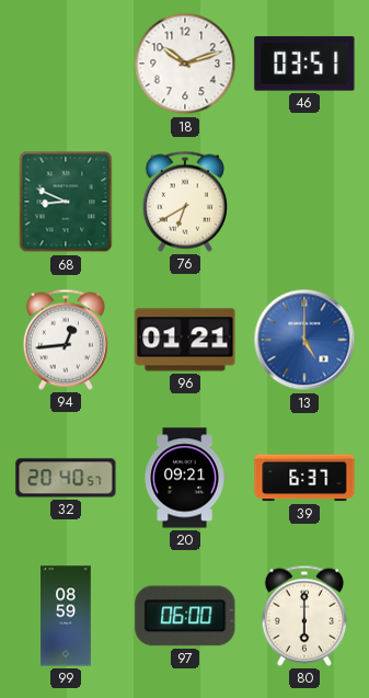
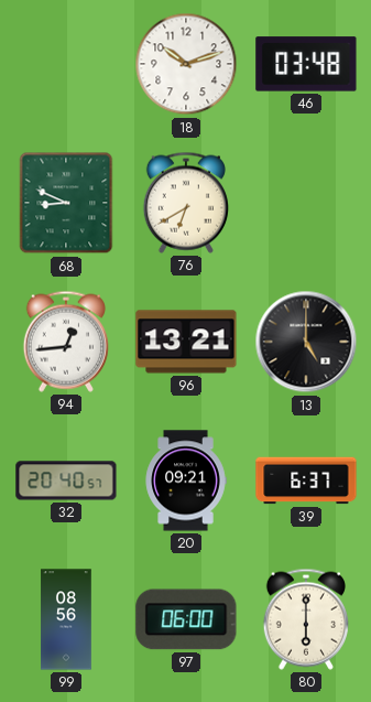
46: 03:51 -> 03:48 (306, 64)
96: 01:21 -> 13:21 (186, 342)
13 dial: blue -> black (306, 342)
99: 08:59 -> 08:56 (66, 619)
